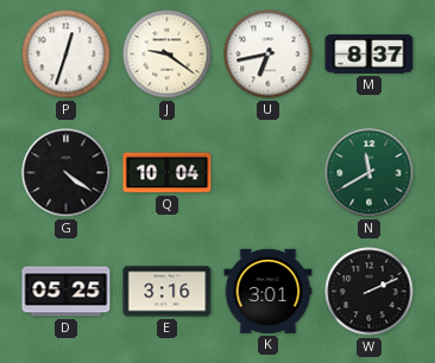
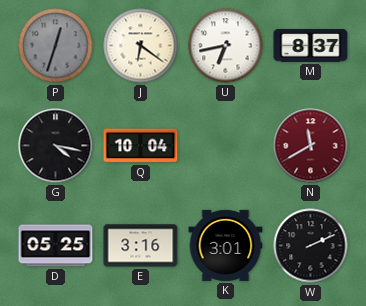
P dial: white -> grey (56, 46)
J: 9:21 -> 6:21 (141, 46)
G: 4:21 -> 4:17 (56, 146)
N dial: green -> burgundy (311, 146)
